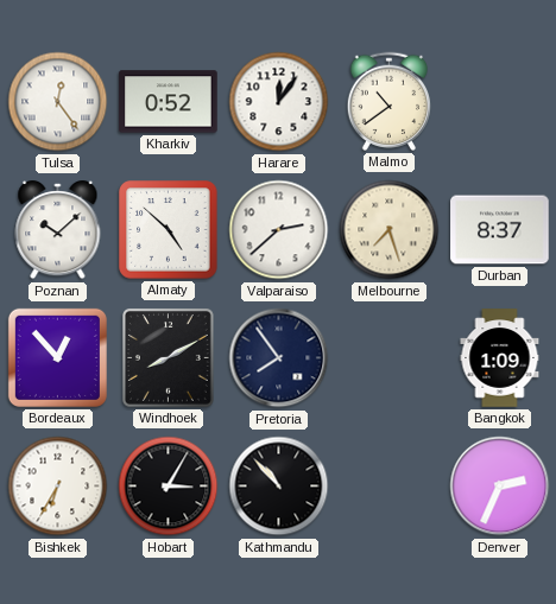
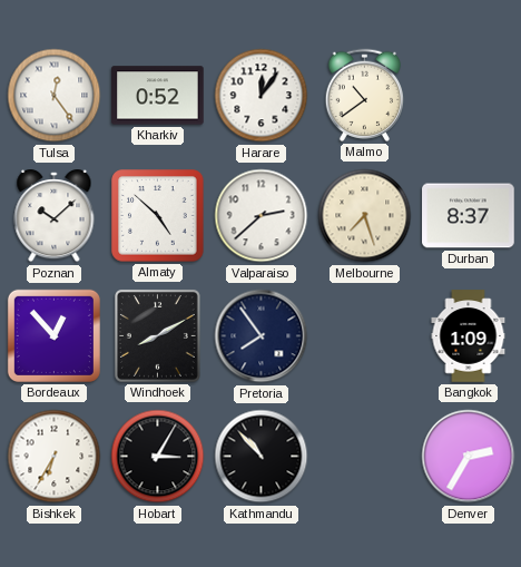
Denver: 2:34 -> 2:35 (469, 457)
